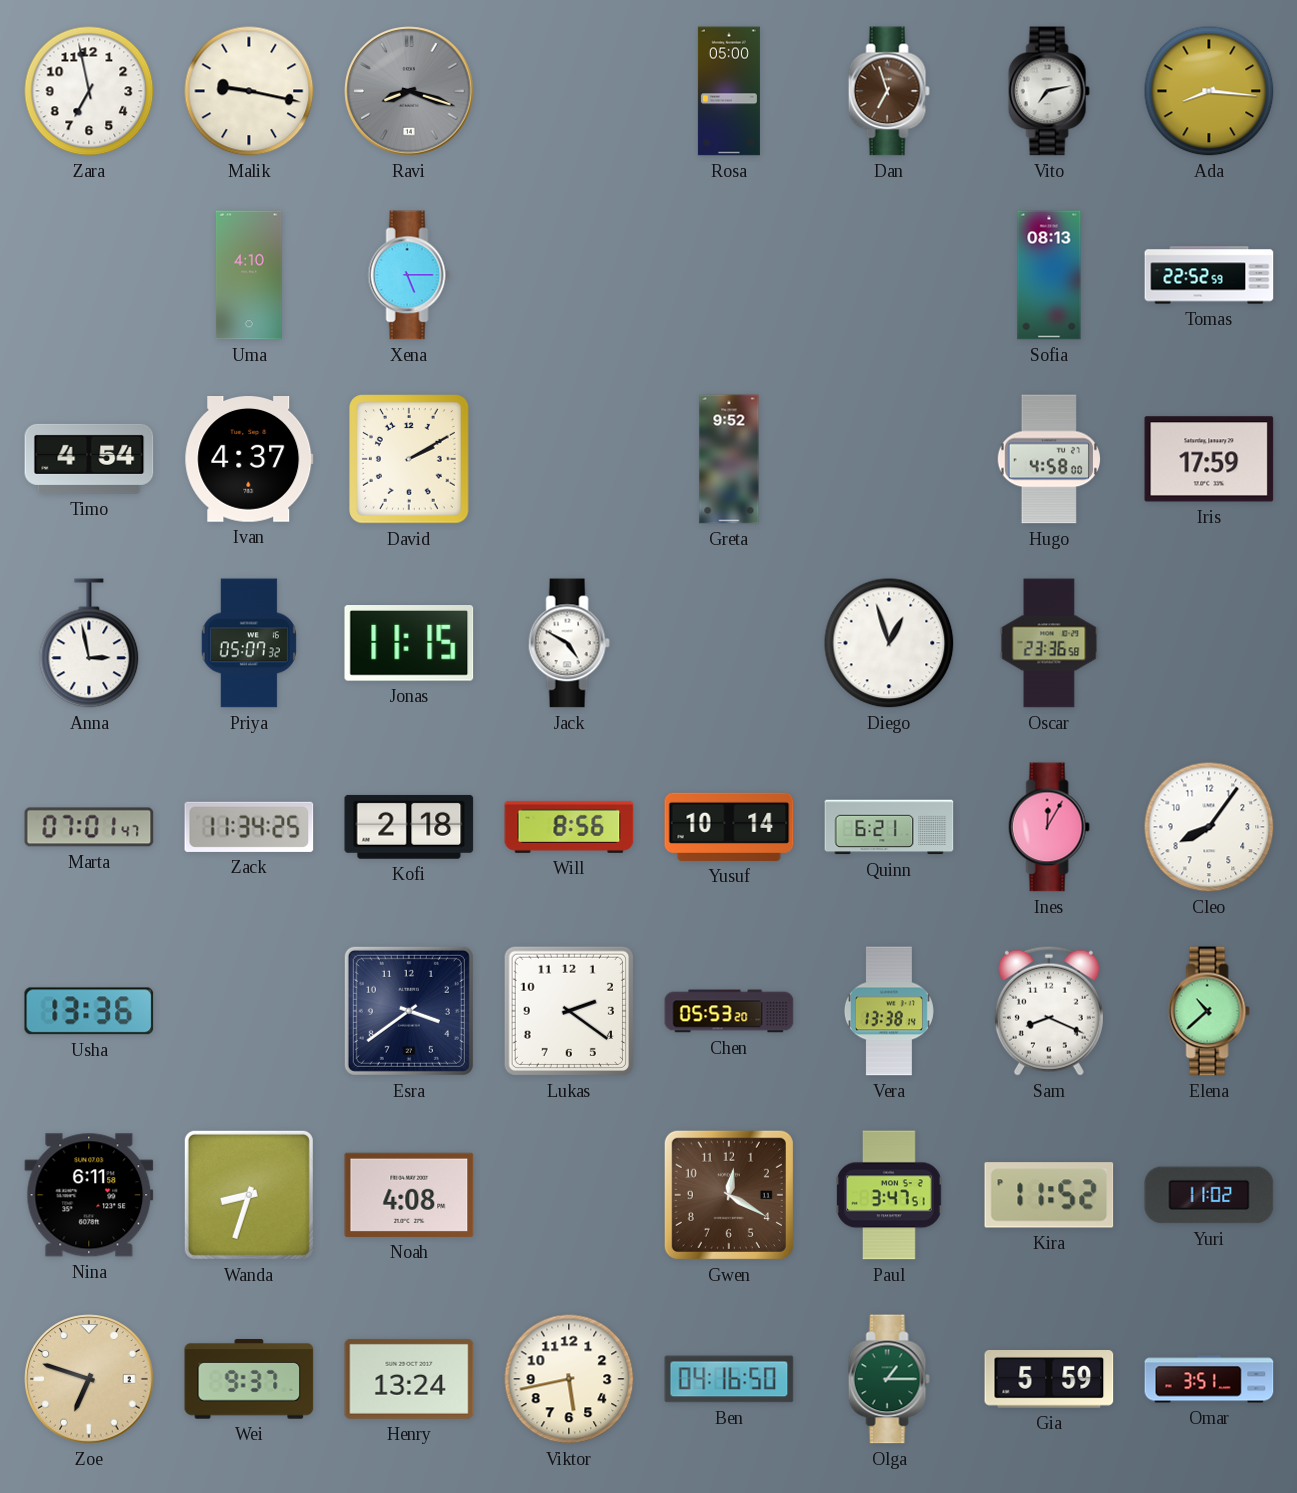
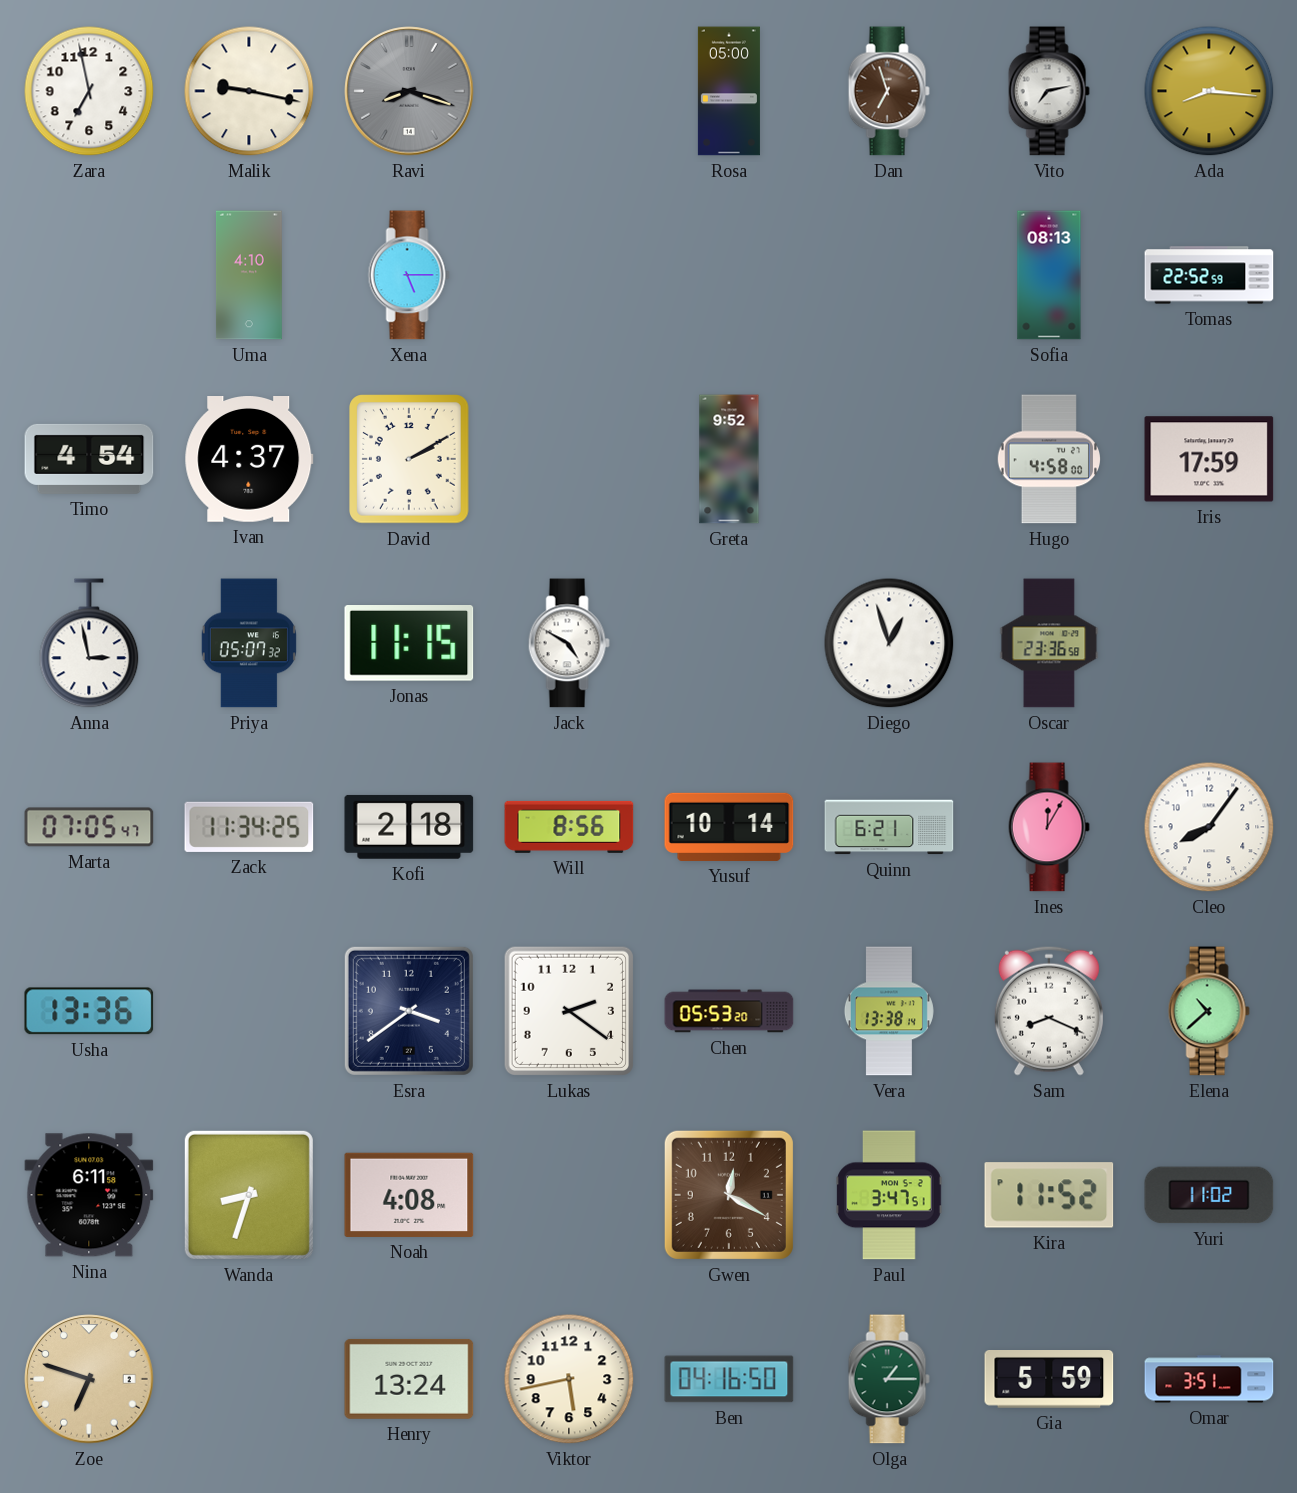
Marta: 07:01 -> 07:05 (89, 827)
Wei: 9:37 -> none (249, 1380)
